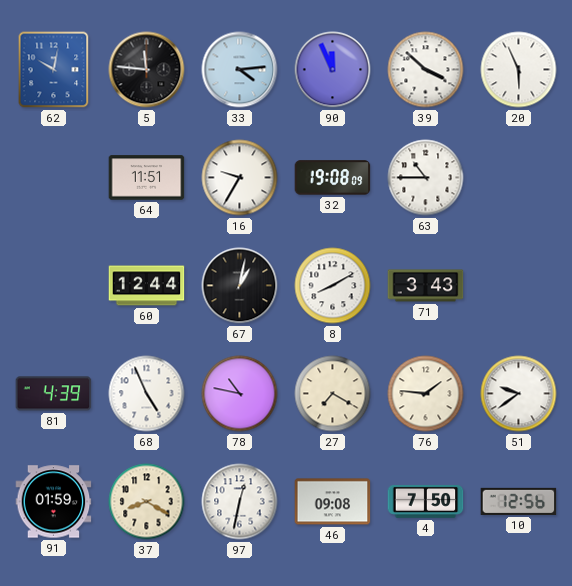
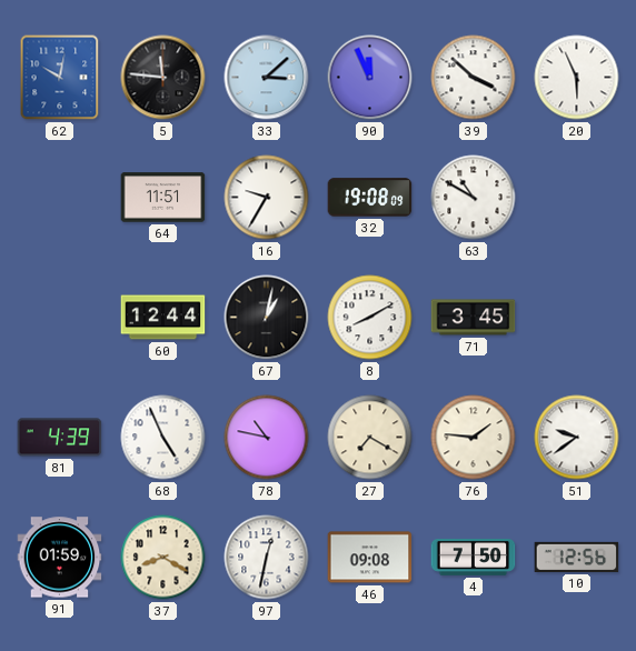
33: 4:14 -> 3:08 (267, 78)
63: 10:45 -> 10:50 (474, 198)
71: 3:43 -> 3:45 (474, 318)
